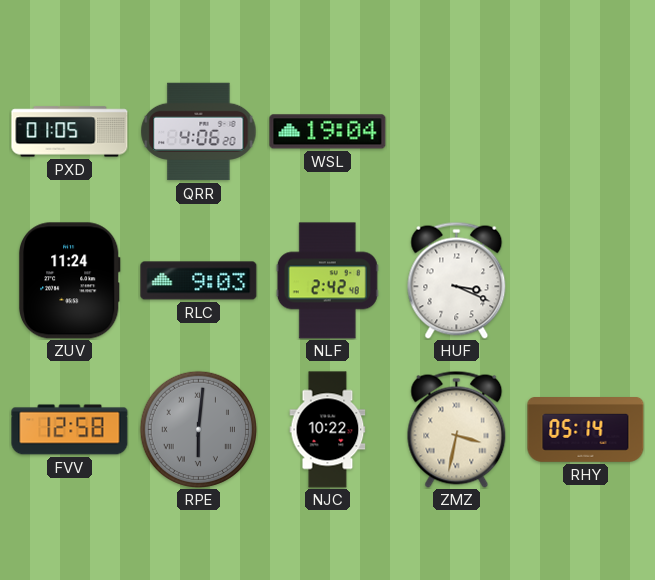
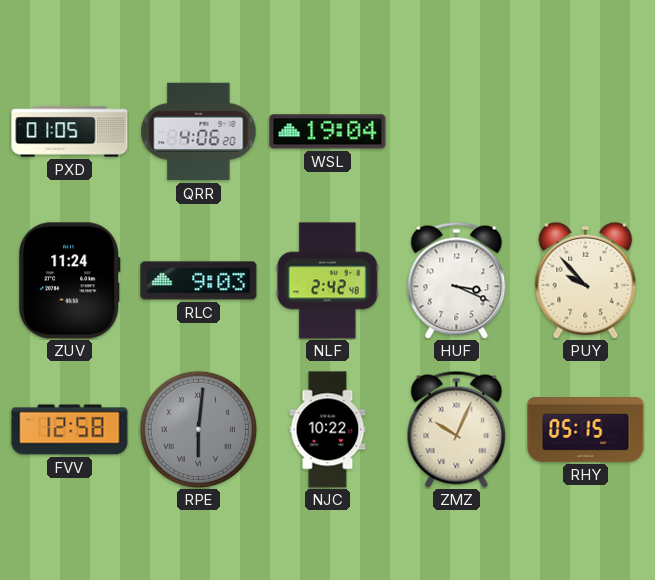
PUY: none -> 9:53 (586, 280)
ZMZ: 3:32 -> 10:04 (457, 429)
RHY: 05:14 -> 05:15 (586, 430)
